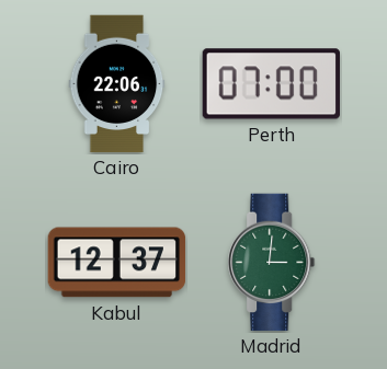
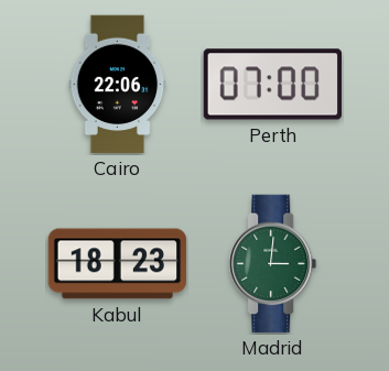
Kabul: 12:37 -> 18:23 (118, 264)
